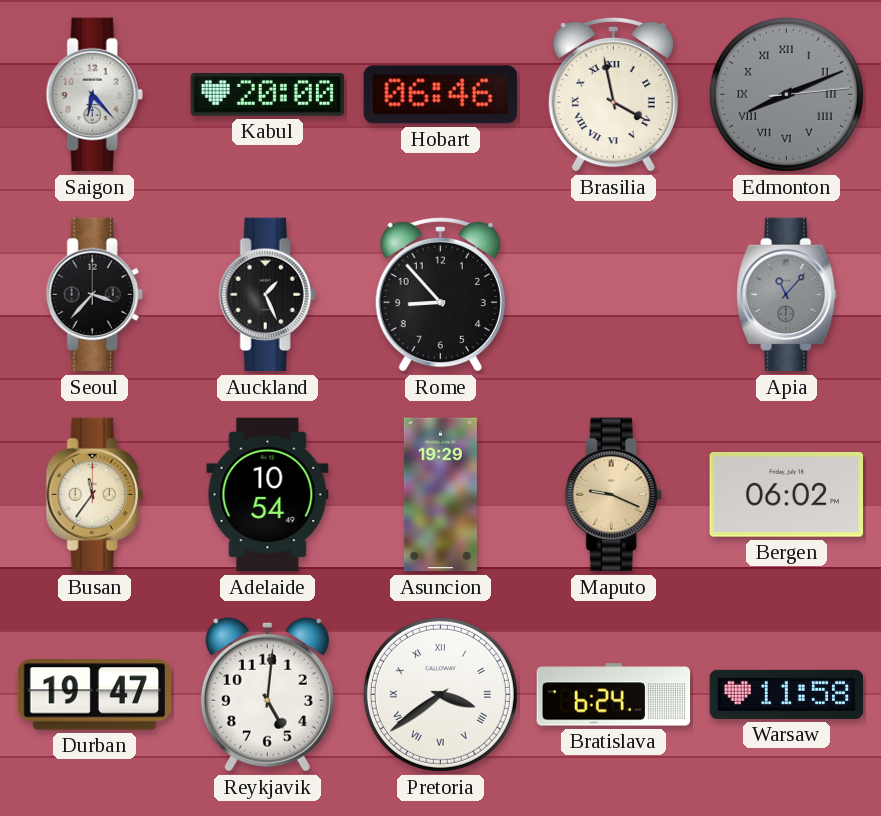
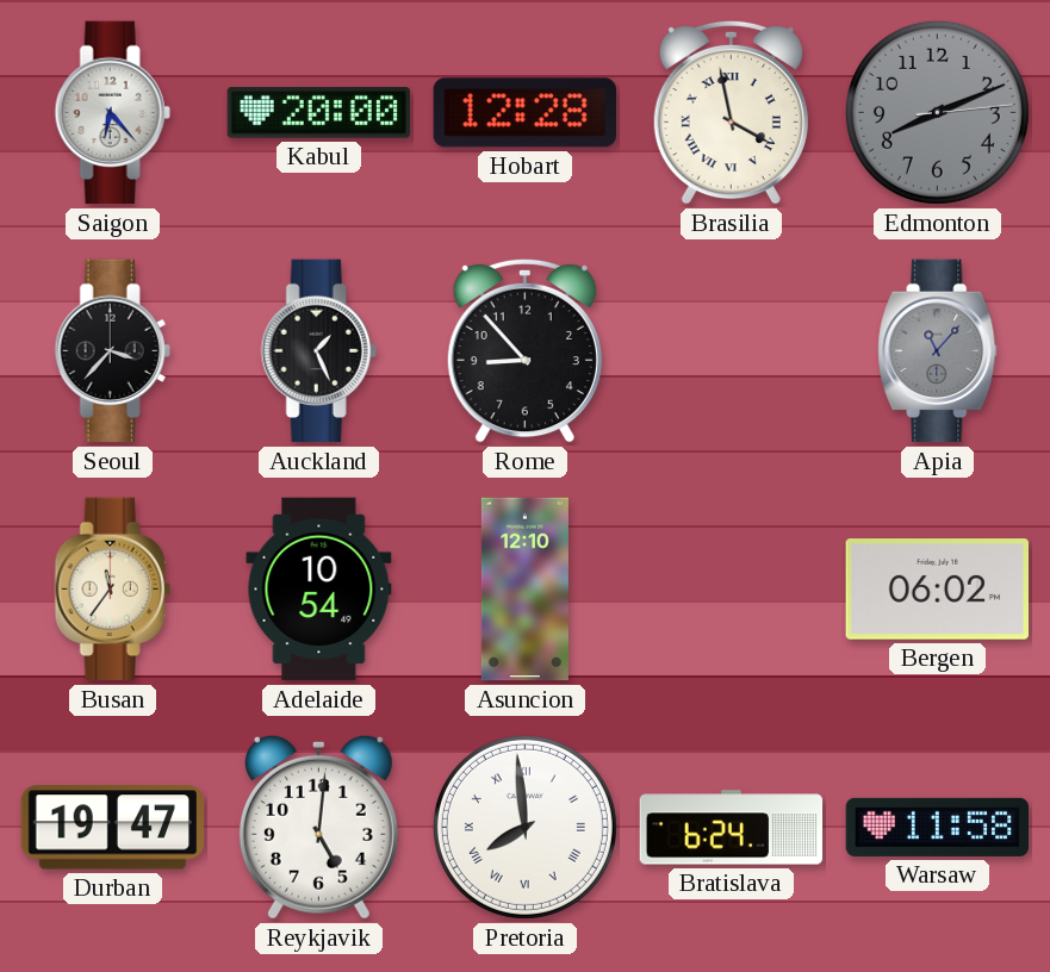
Hobart: 06:46 -> 12:28 (524, 113)
Edmonton numerals: Roman -> Arabic (937, 112)
Asuncion: 19:29 -> 12:10 (524, 590)
Maputo: 9:19 -> none (613, 495)
Pretoria: 3:39 -> 7:59 (524, 827)
